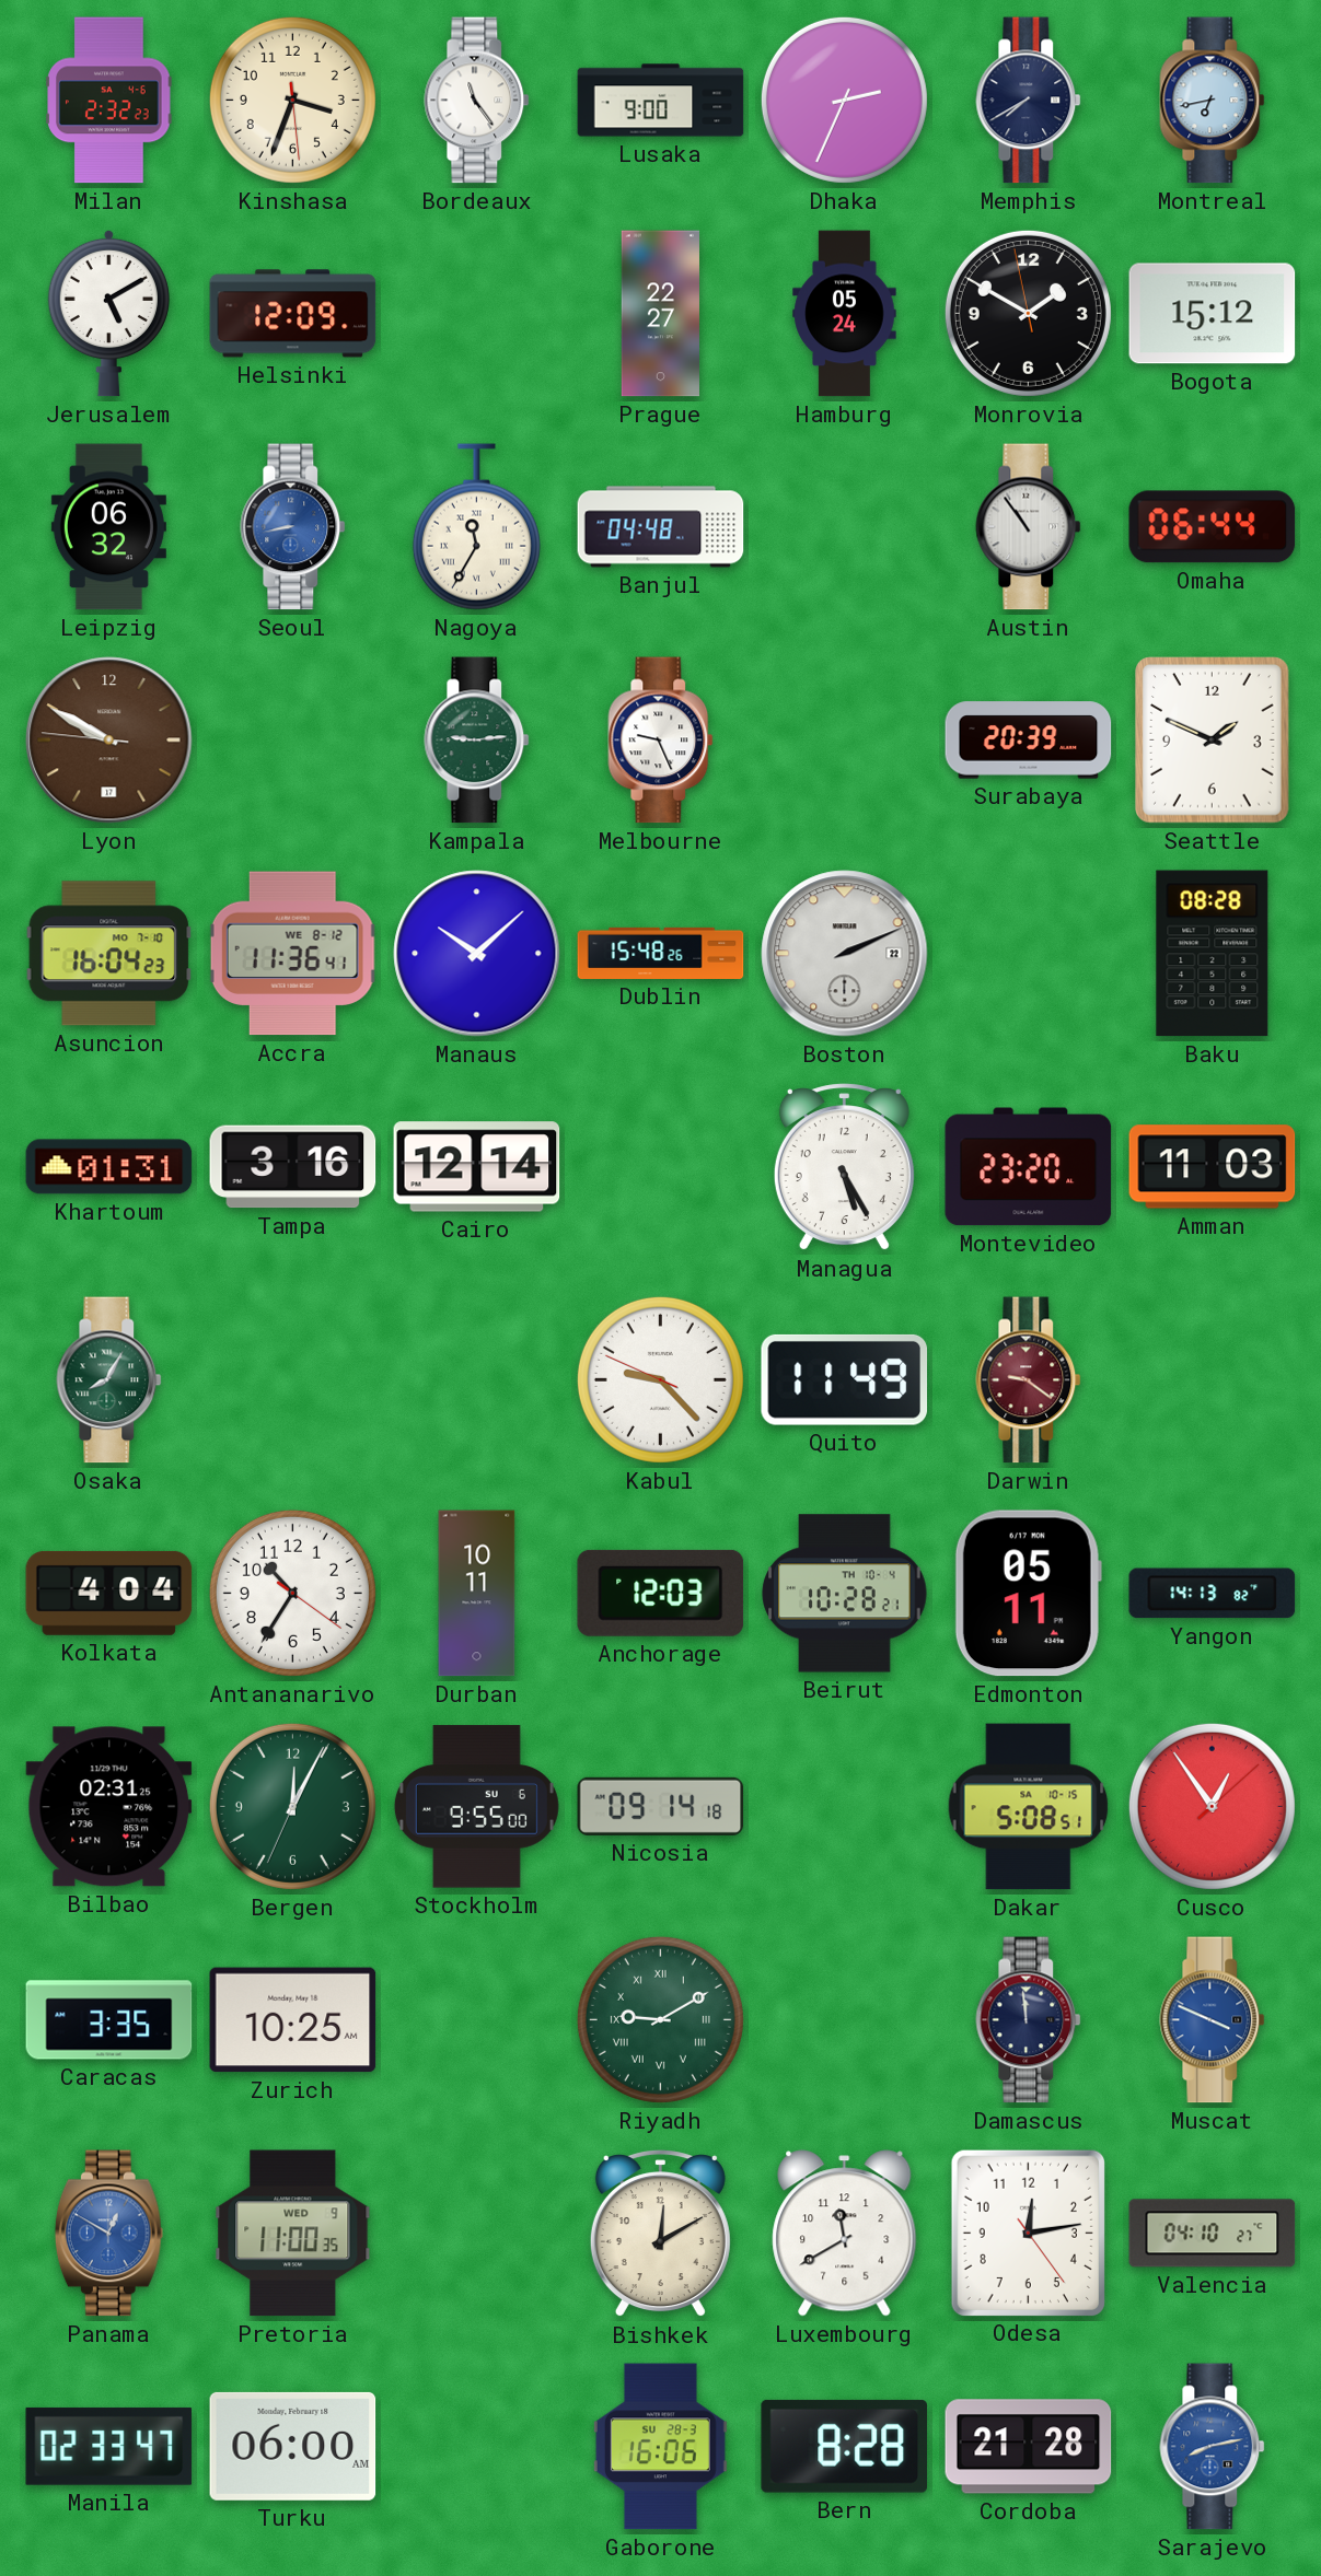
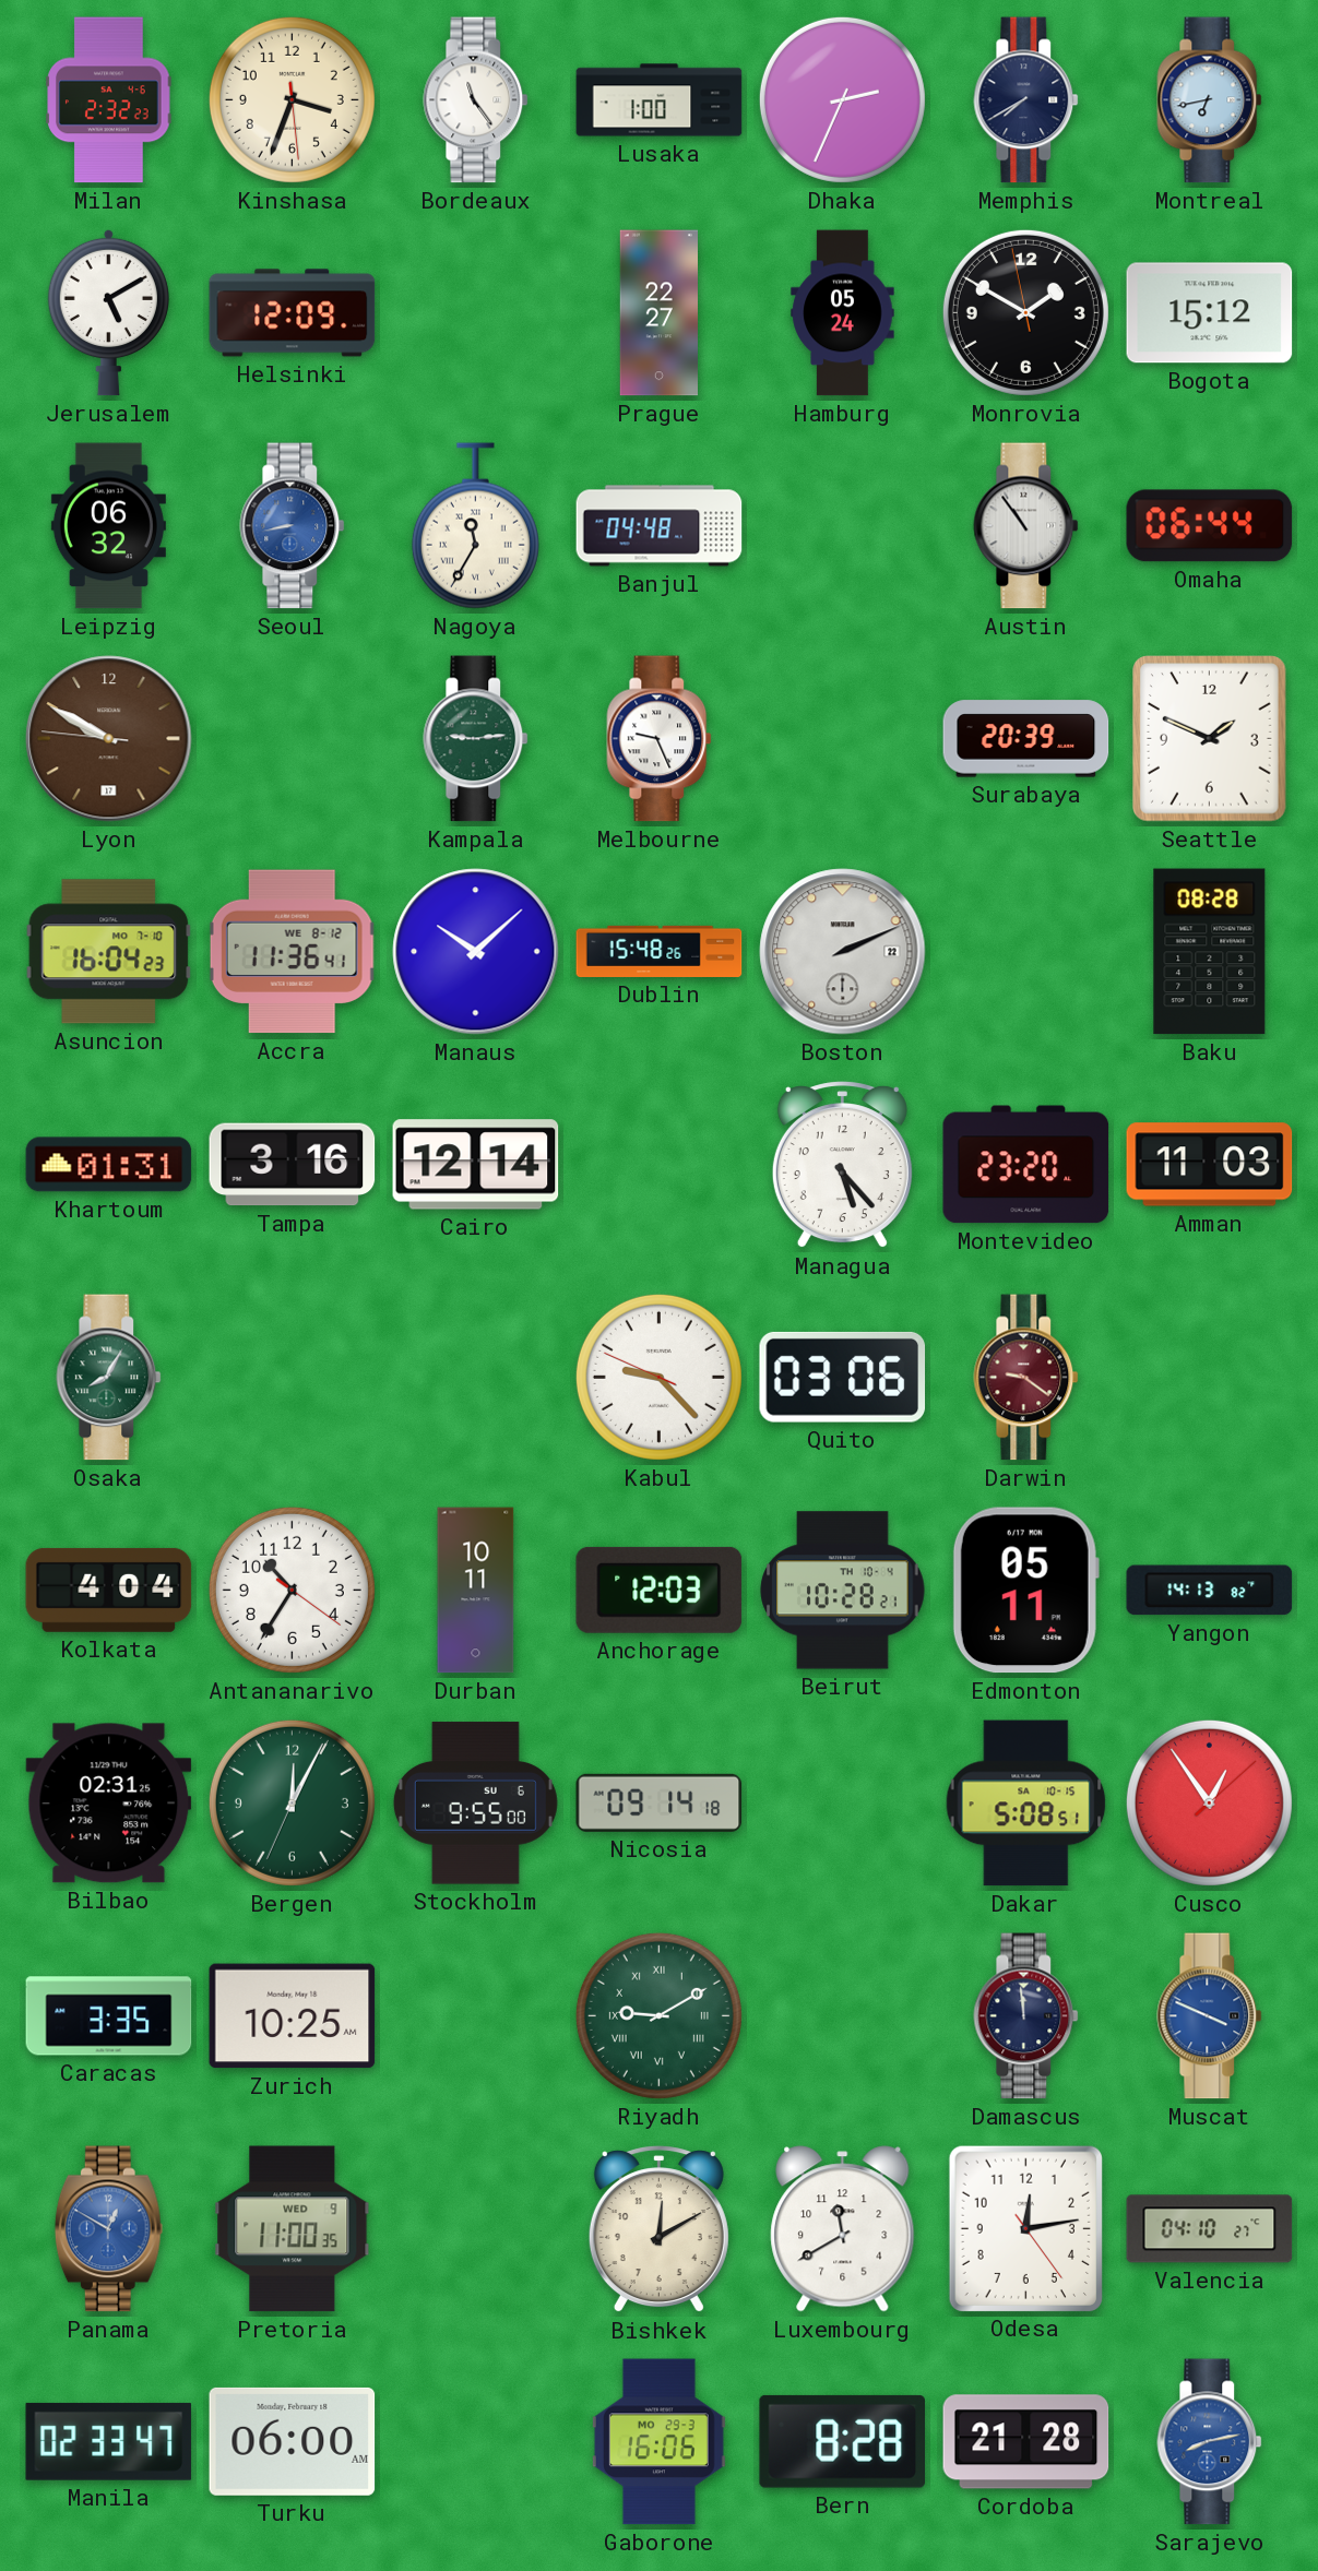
Lusaka: 9:00 -> 1:00 (660, 100)
Managua: 5:25 -> 5:23 (842, 1165)
Quito: 11:49 -> 03:06 (842, 1377)
Gaborone date: SU 28-3 -> MO 29-3 (658, 2442)
